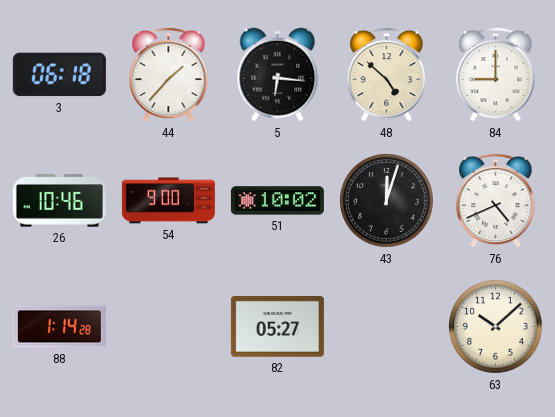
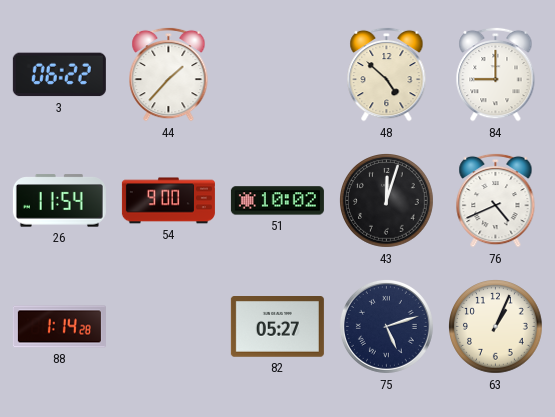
3: 06:18 -> 06:22 (59, 75)
5: 6:16 -> none (278, 75)
26: 10:46 -> 11:54 (59, 201)
75: none -> 5:12 (386, 326)
63: 10:08 -> 1:04 (496, 327)
